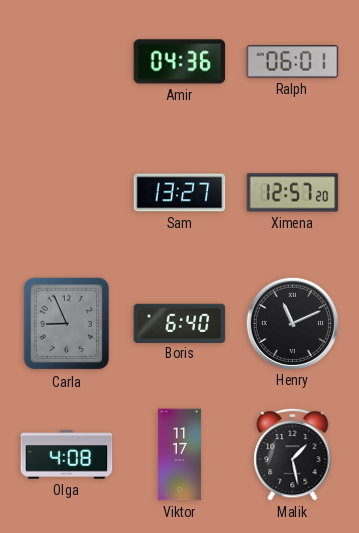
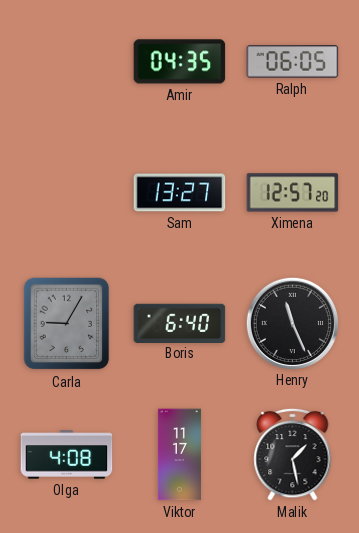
Amir: 04:36 -> 04:35 (180, 62)
Ralph: 06:01 -> 06:05 (293, 62)
Carla: 8:56 -> 9:05 (67, 324)
Henry: 11:11 -> 11:26 (292, 323)
